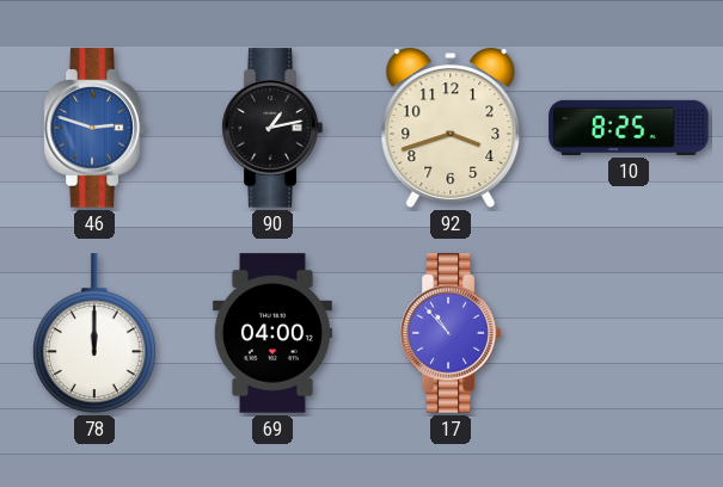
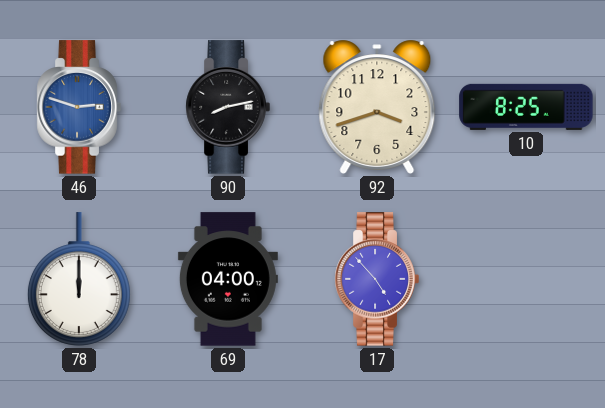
90: 1:13 -> 8:13 (228, 107)
17: 10:53 -> 4:53 (377, 279)
